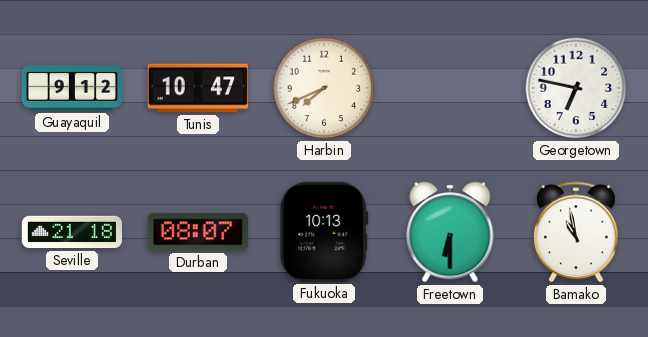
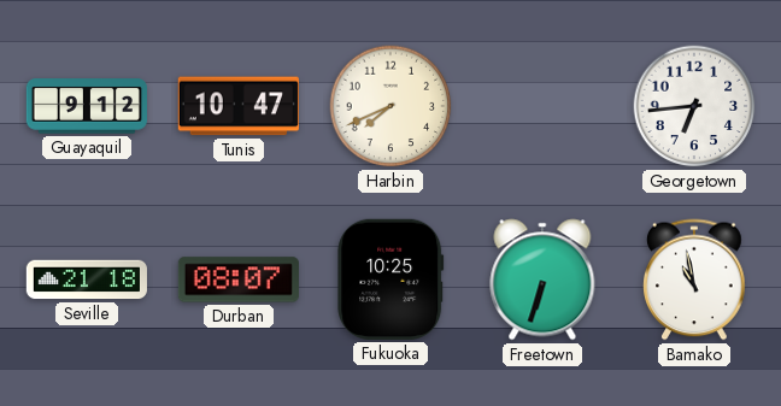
Georgetown: 6:47 -> 6:44 (694, 106)
Fukuoka: 10:13 -> 10:25 (390, 280)
Freetown: 6:30 -> 6:33 (542, 280)
